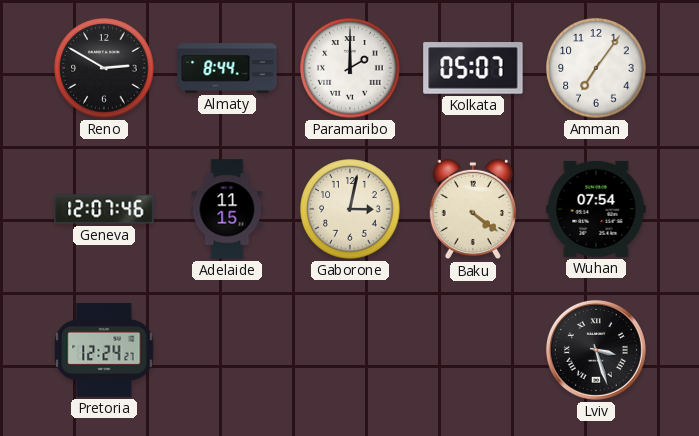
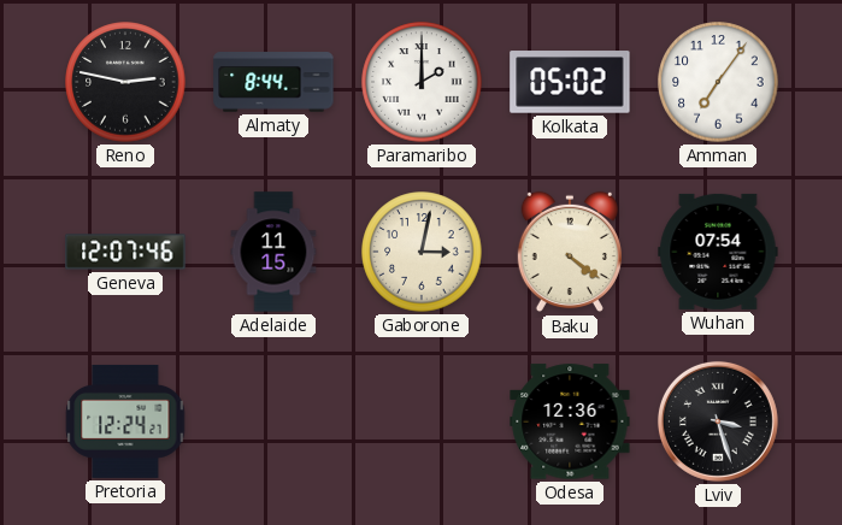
Reno: 2:50 -> 2:47 (125, 82)
Kolkata: 05:07 -> 05:02 (570, 82)
Odesa: none -> 12:36 (570, 421)
